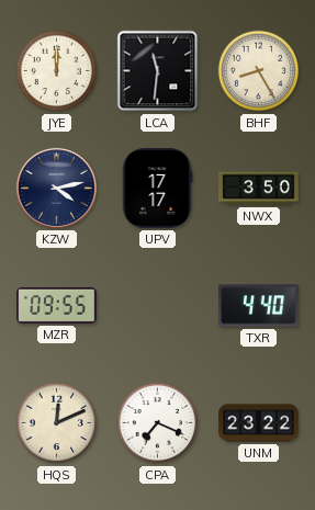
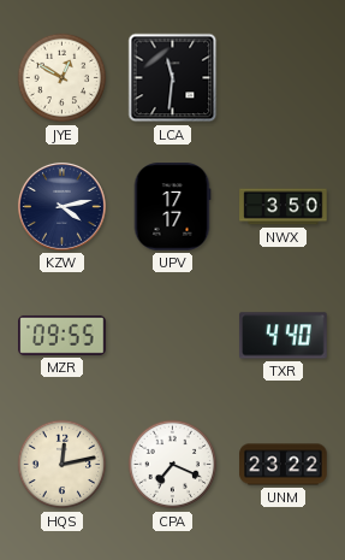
JYE: 12:00 -> 12:50 (63, 78)
BHF: 8:25 -> none (259, 71)
HQS: 12:11 -> 12:13 (63, 465)
